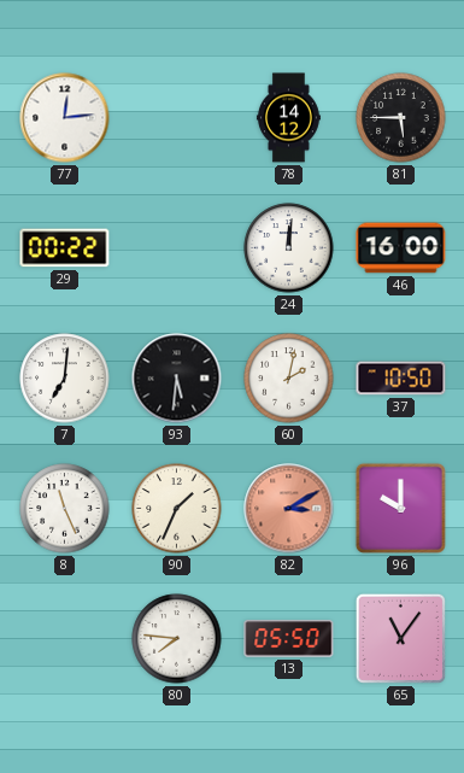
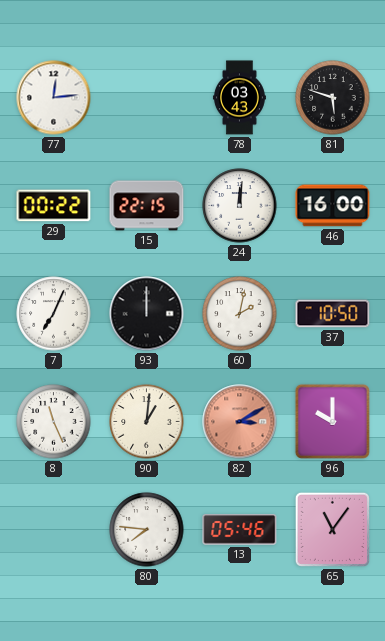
78: 14:12 -> 03:43 (239, 98)
81: 5:45 -> 5:48 (333, 98)
15: none -> 22:15 (147, 206)
7: 7:01 -> 7:04 (54, 314)
93: 5:31 -> 12:00 (147, 314)
90: 1:34 -> 1:01 (147, 422)
13: 05:50 -> 05:46 (240, 530)
